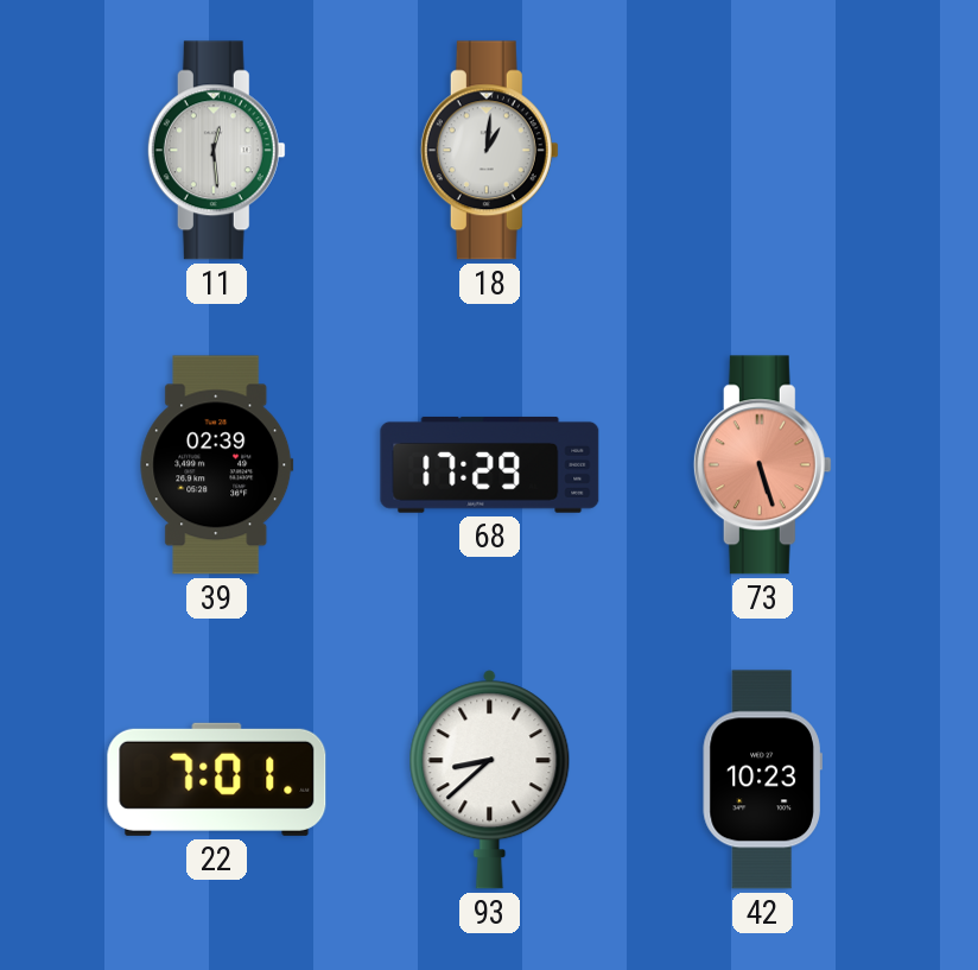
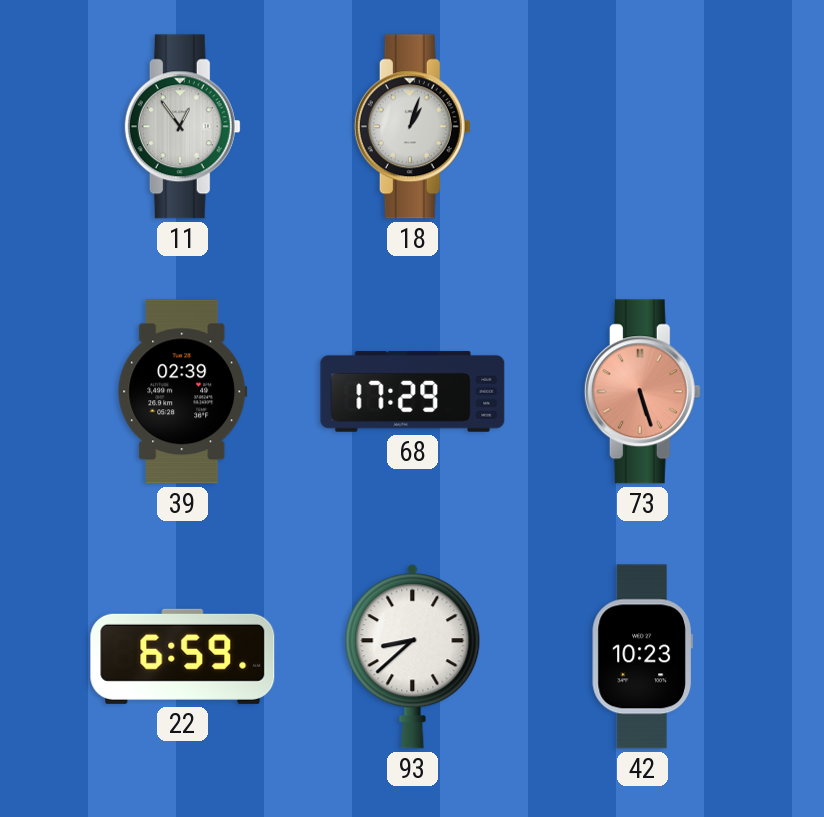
11: 12:29 -> 12:54 (182, 127)
18: 1:01 -> 1:03 (412, 127)
22: 7:01 -> 6:59 (183, 656)
